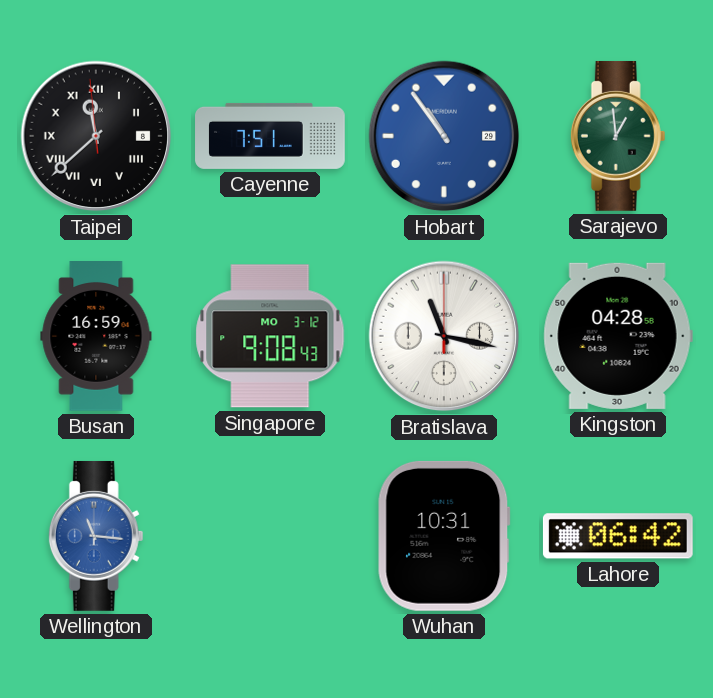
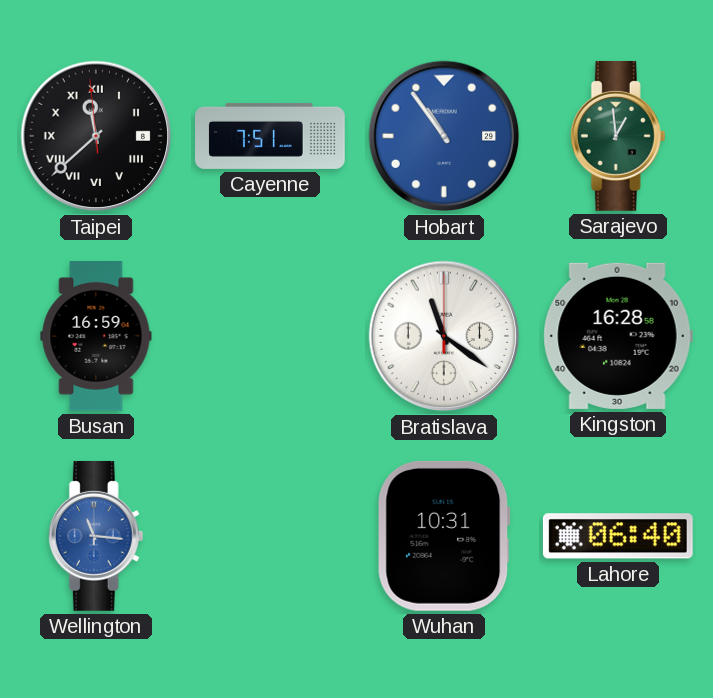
Singapore: 9:08 -> none (270, 336)
Bratislava: 11:17 -> 11:21 (444, 336)
Kingston: 04:28 -> 16:28 (618, 336)
Lahore: 06:42 -> 06:40 (618, 536)
